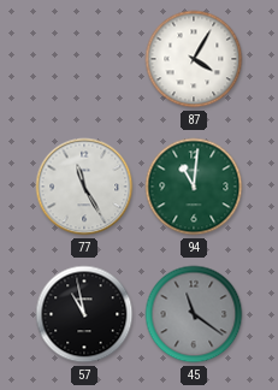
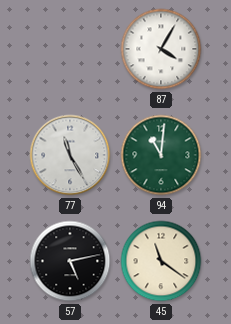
57: 10:58 -> 5:13 (70, 261)
45 dial: grey -> cream (161, 261)
